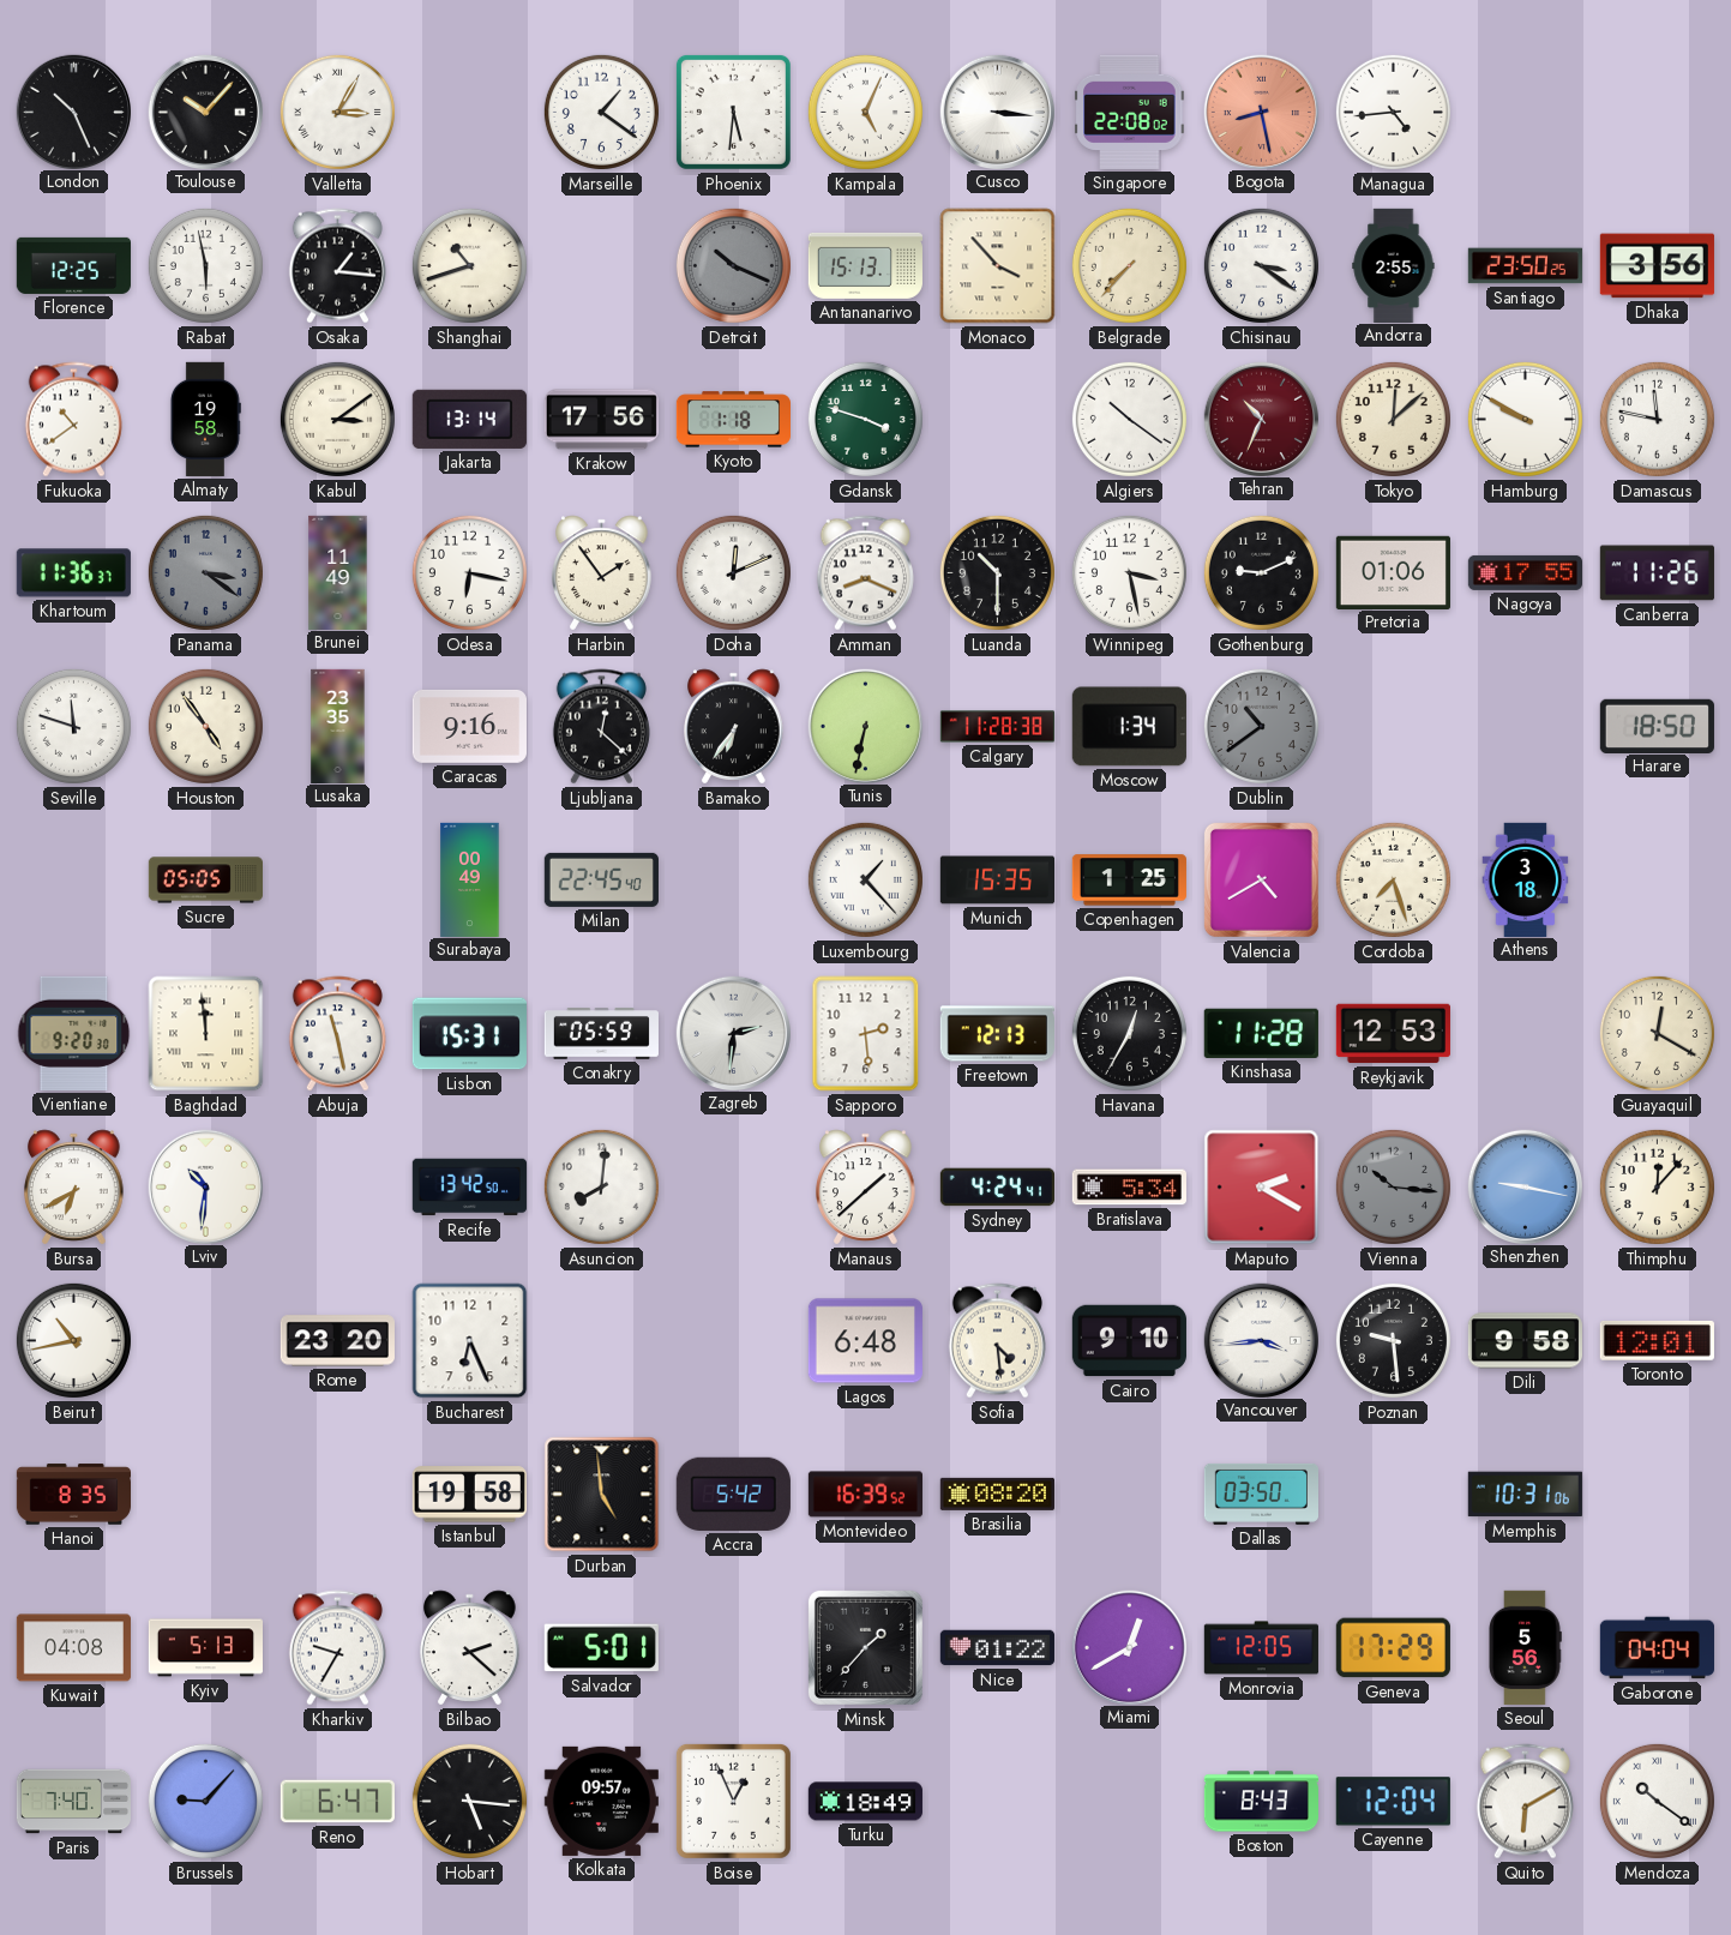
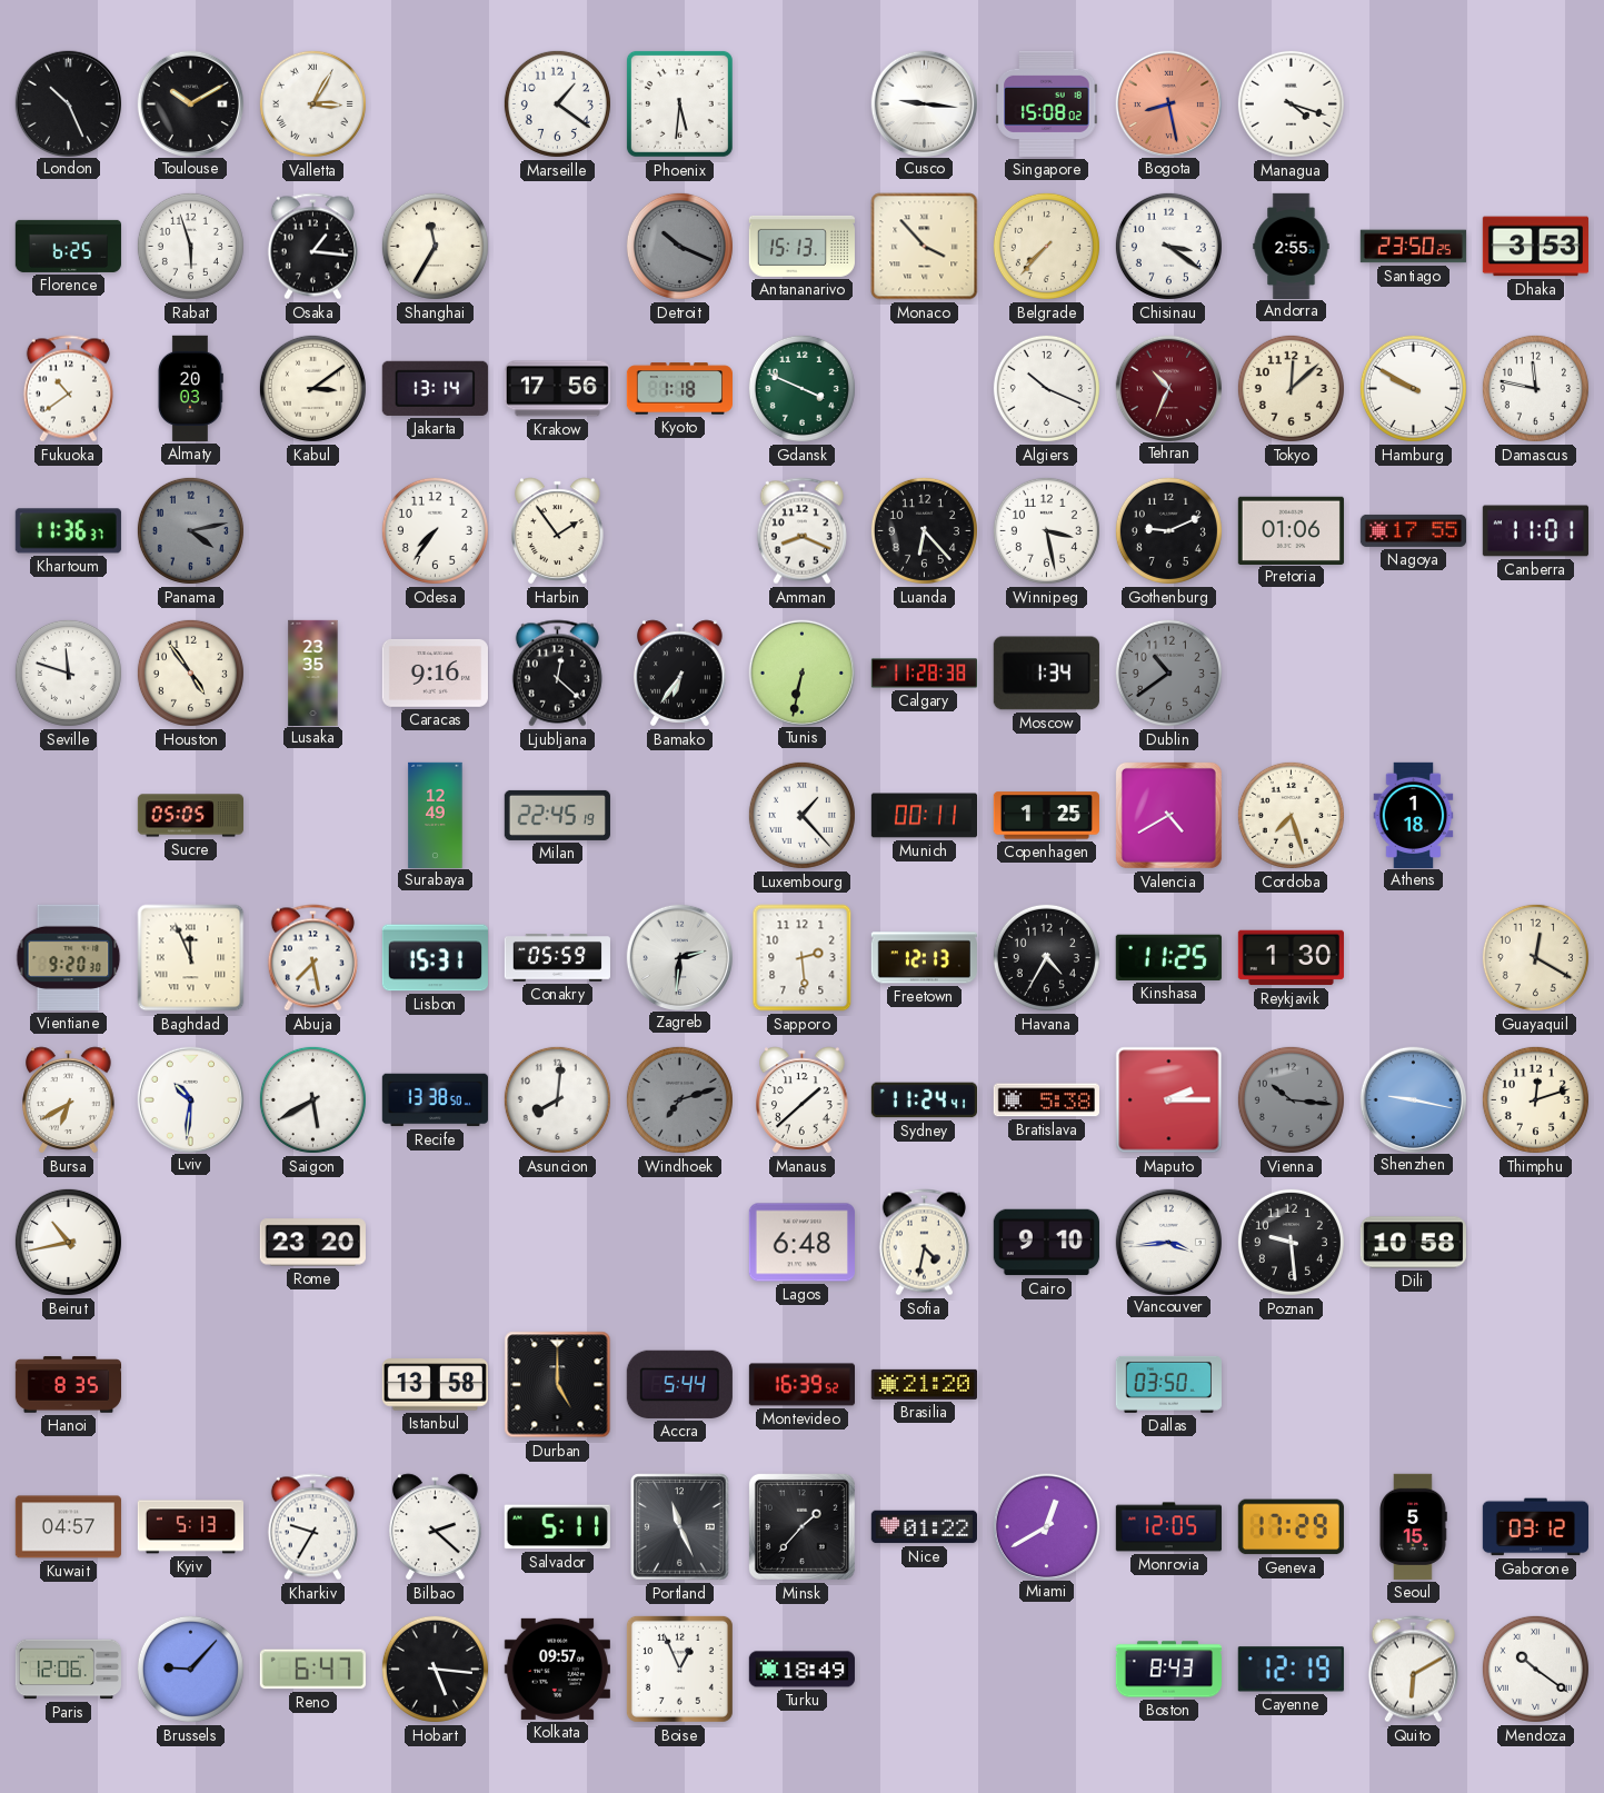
Toulouse: 10:07 -> 10:10 (190, 103)
Kampala: 5:04 -> none (865, 112)
Cusco: 3:16 -> 9:16 (924, 103)
Singapore: 22:08 -> 15:08 (1047, 103)
Managua: 4:44 -> 4:18 (1291, 103)
Florence: 12:25 -> 6:25 (68, 246)
Rabat: 5:58 -> 5:57 (190, 246)
Shanghai: 10:42 -> 11:35 (435, 246)
Dhaka: 3:56 -> 3:53 (1535, 247)
Almaty: 19:58 -> 20:03 (190, 388)
Gdansk: 3:48 -> 3:49 (801, 388)
Algiers: 10:21 -> 10:19 (1046, 388)
Panama: 3:21 -> 4:13 (190, 530)
Brunei: 11:49 -> none (338, 572)
Odesa: 6:17 -> 7:36 (435, 530)
Doha: 12:11 -> none (733, 572)
Luanda: 10:30 -> 6:23 (924, 530)
Canberra: 11:26 -> 11:01 (1535, 531)
Harare: 18:50 -> none (1657, 726)
Surabaya: 00:49 -> 12:49 (436, 815)
Milan: 22:45:40 -> 22:45:19 (557, 815)
Munich: 15:35 -> 00:11 (924, 816)
Athens: 3:18 -> 1:18 (1414, 815)
Baghdad: 11:59 -> 11:56 (191, 958)
Abuja: 11:28 -> 7:28 (312, 958)
Havana: 12:35 -> 4:35 (1046, 957)
Kinshasa: 11:28 -> 11:25 (1168, 957)
Reykjavik: 12:53 -> 1:30 (1291, 958)
Saigon: none -> 5:40 (312, 1099)
Recife: 13:42 -> 13:38 (435, 1100)
Windhoek: none -> 7:12 (679, 1099)
Sydney: 4:24 -> 11:24 (924, 1100)
Bratislava: 5:34 -> 5:38 (1046, 1100)
Maputo: 2:20 -> 2:15 (1169, 1100)
Thimphu: 12:07 -> 12:12 (1535, 1099)
Bucharest: 6:26 -> none (470, 1341)
Sofia: 4:29 -> 4:32 (924, 1243)
Dili: 9:58 -> 10:58 (1413, 1243)
Toronto: 12:01 -> none (1657, 1341)
Istanbul: 19:58 -> 13:58 (435, 1385)
Durban: 4:59 -> 5:00 (558, 1385)
Accra: 5:42 -> 5:44 (679, 1384)
Brasilia: 08:20 -> 21:20 (924, 1384)
Memphis: 10:31 -> none (1525, 1495)
Kuwait: 04:08 -> 04:57 (68, 1527)
Salvador: 5:01 -> 5:11 (557, 1527)
Portland: none -> 11:26 (680, 1527)
Seoul: 5:56 -> 5:15 (1413, 1526)
Gaborone: 04:04 -> 03:12 (1535, 1527)
Paris: 7:40 -> 12:06 (68, 1670)
Cayenne: 12:04 -> 12:19 (1291, 1670)
